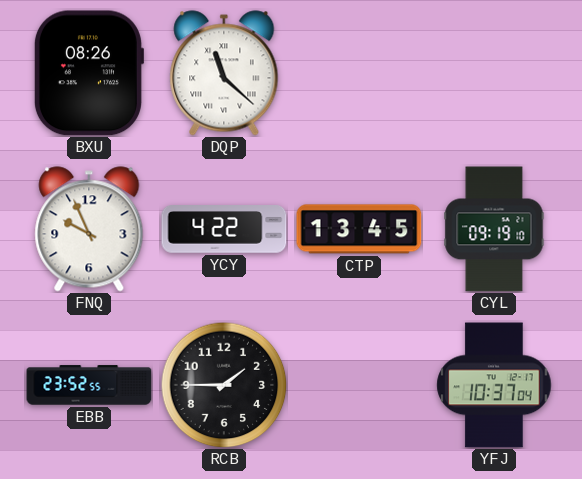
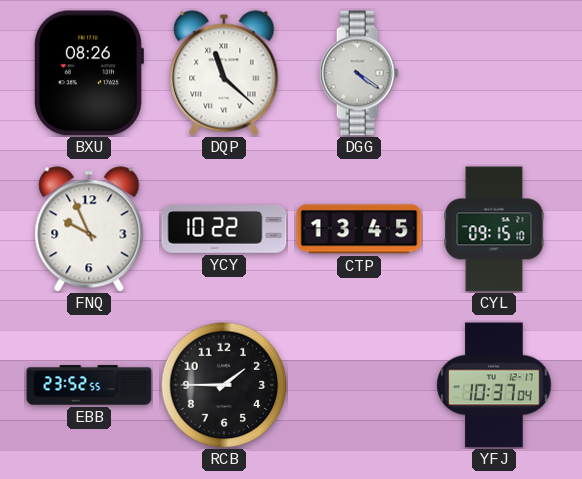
DGG: none -> 4:21 (359, 73)
YCY: 4:22 -> 10:22 (224, 229)
CYL: 09:19 -> 09:15 (494, 229)
